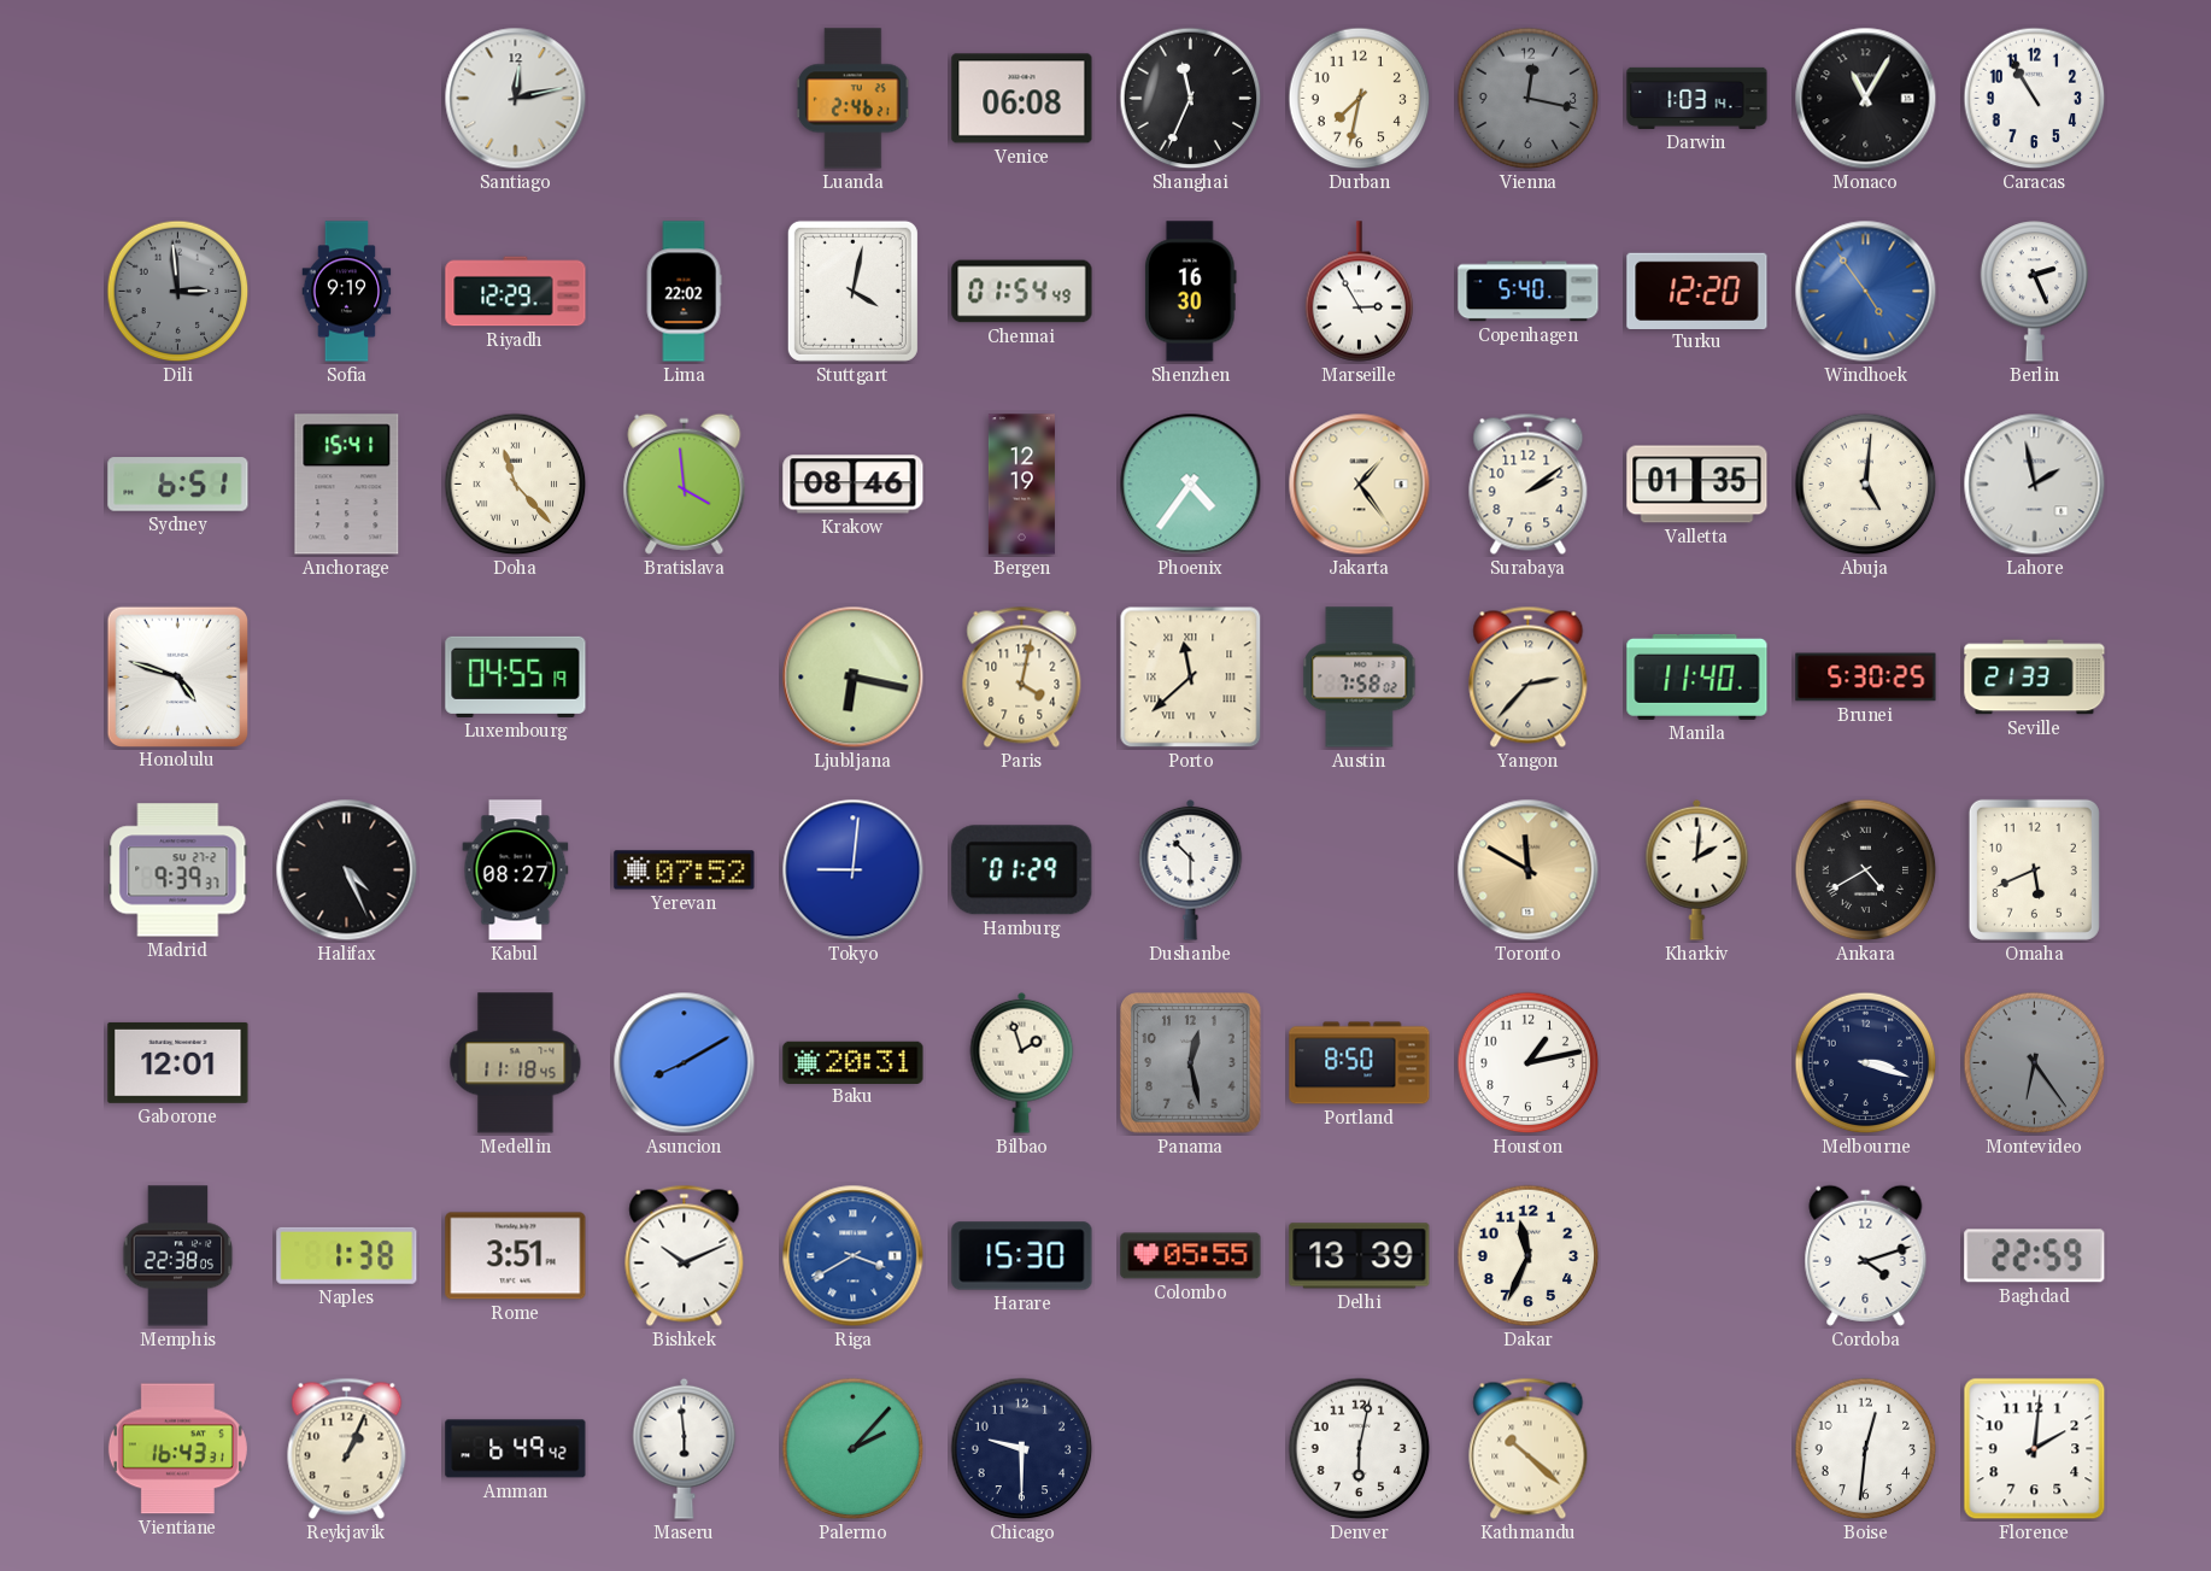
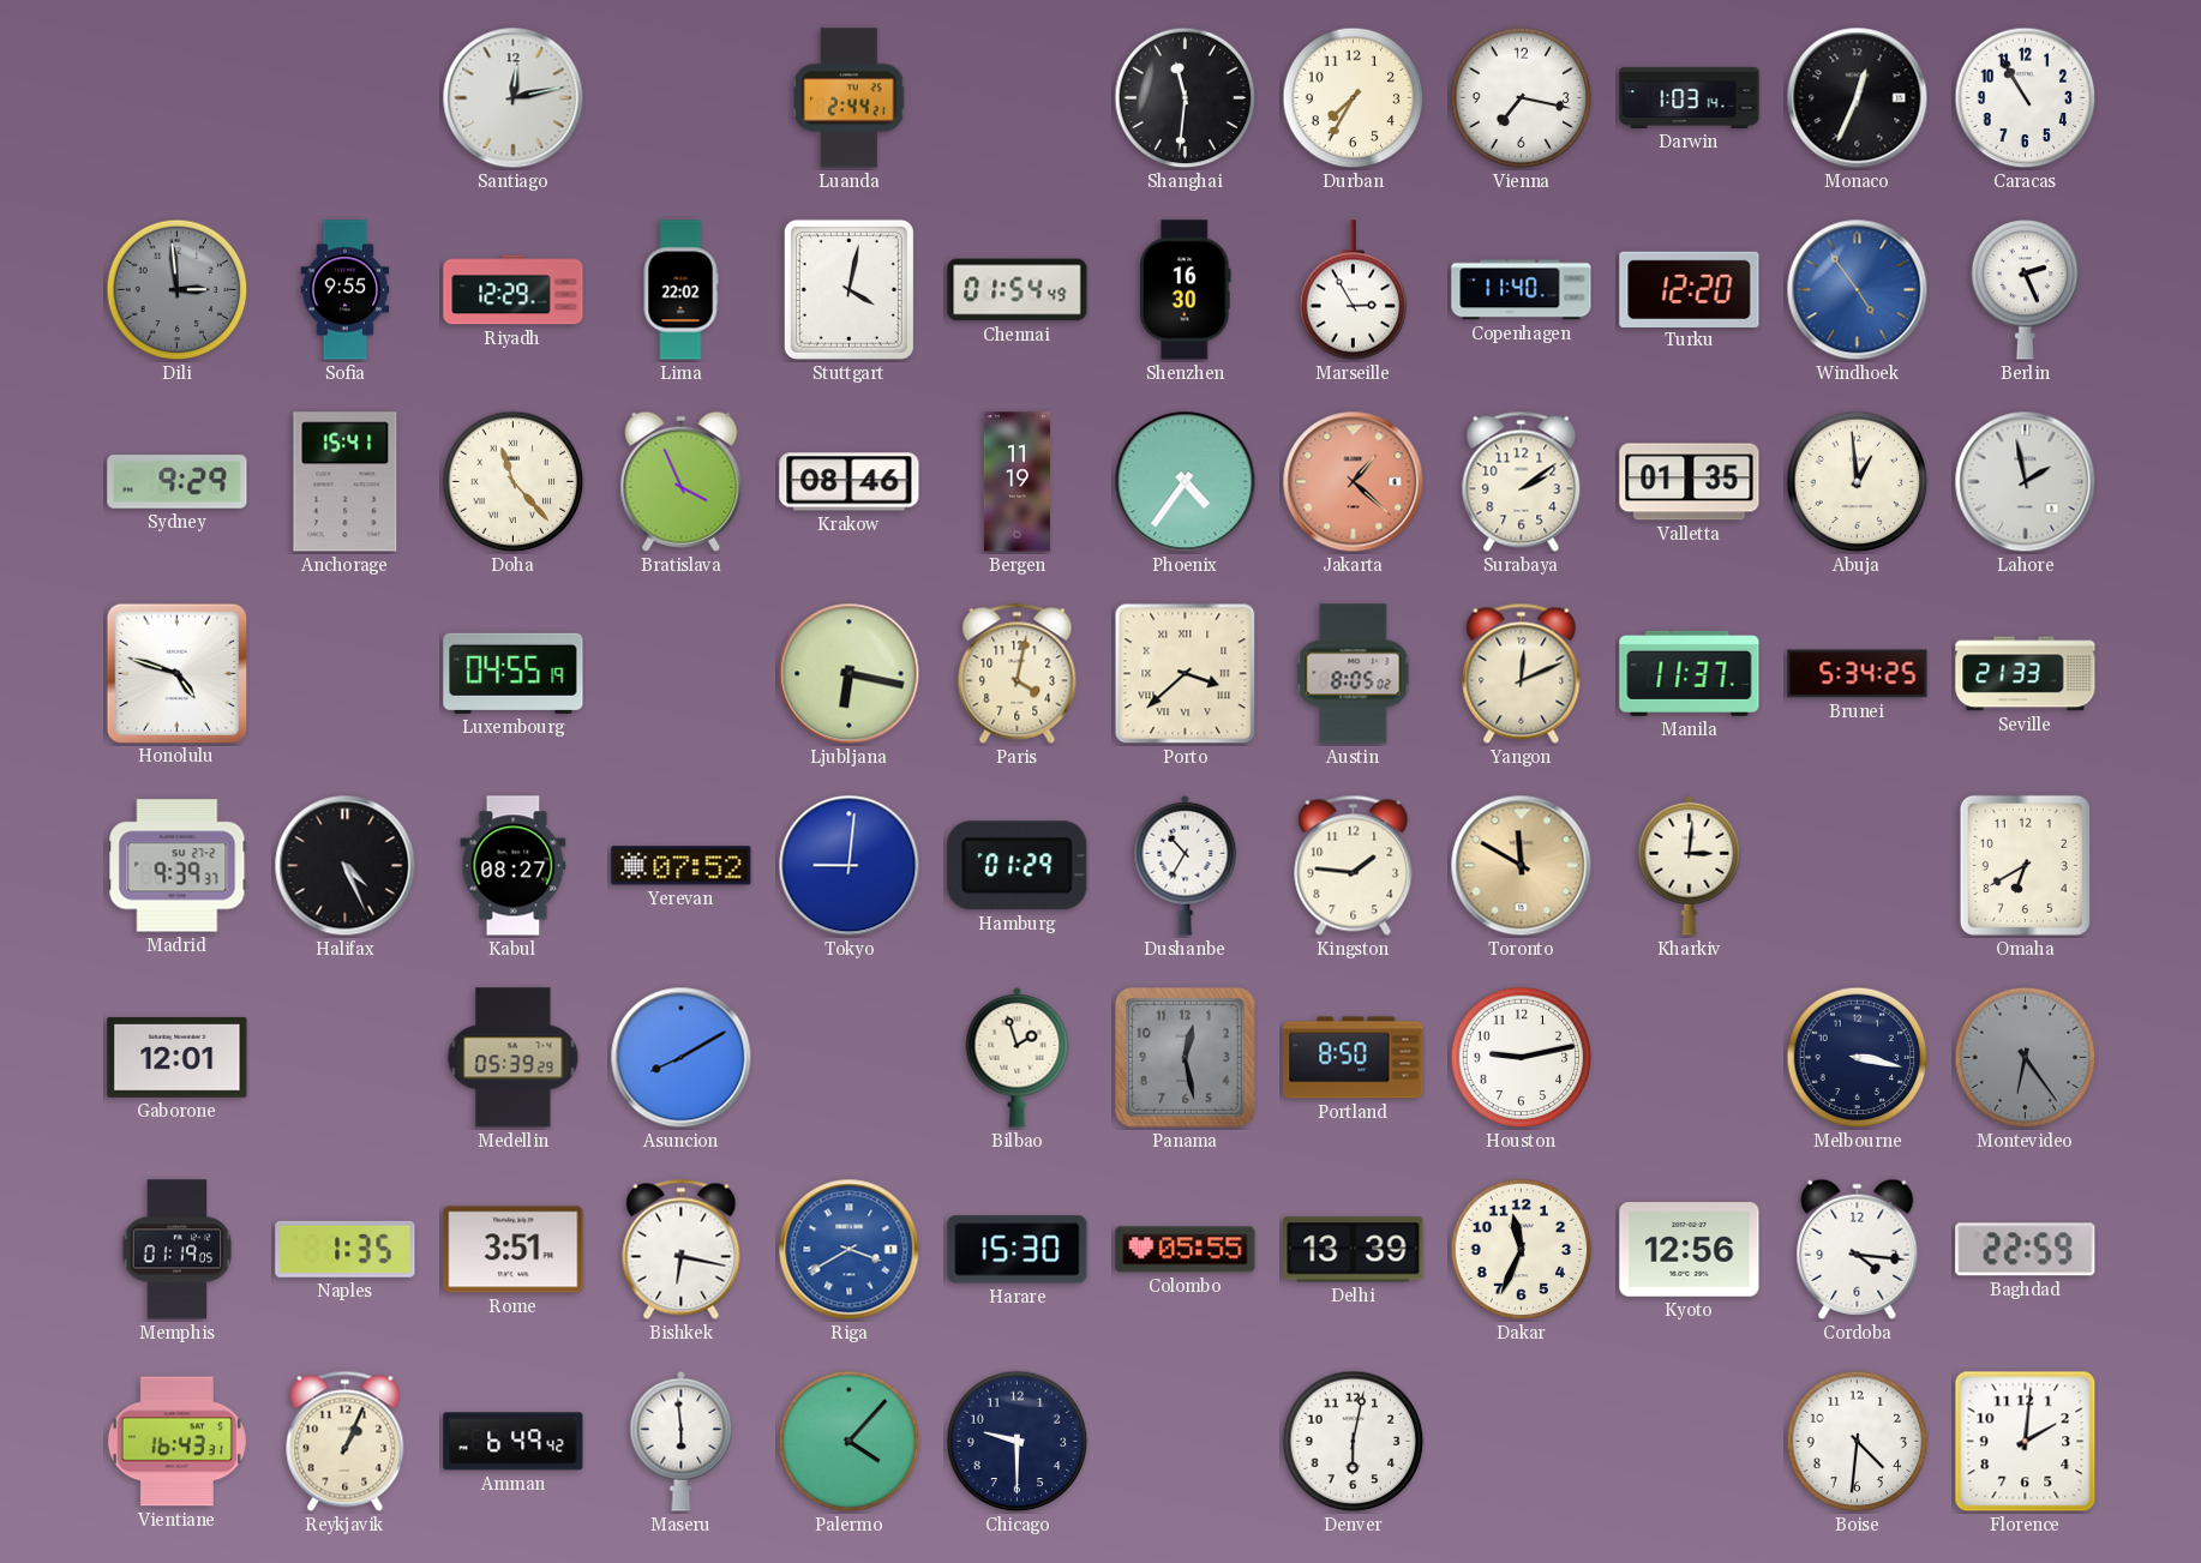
Luanda: 2:46 -> 2:44 (848, 98)
Venice: 06:08 -> none (1022, 99)
Shanghai: 11:34 -> 11:31 (1186, 98)
Durban: 7:32 -> 7:35 (1354, 98)
Vienna: 12:17 -> 7:17 (1522, 98)
Vienna dial: grey -> white (1522, 98)
Monaco: 11:05 -> 12:34 (1858, 98)
Sofia: 9:19 -> 9:55 (346, 290)
Copenhagen: 5:40 -> 11:40 (1522, 290)
Sydney: 6:51 -> 9:29 (178, 482)
Bratislava: 3:59 -> 3:56 (682, 481)
Bergen: 12:19 -> 11:19 (1016, 482)
Jakarta: 1:24 -> 1:22 (1354, 482)
Jakarta dial: cream -> salmon (1354, 482)
Abuja: 5:01 -> 12:59 (1858, 482)
Porto: 11:38 -> 3:38 (1186, 674)
Austin: 7:58 -> 8:05 (1354, 674)
Yangon: 2:37 -> 12:11 (1522, 673)
Manila: 11:40 -> 11:37 (1690, 673)
Brunei: 5:30 -> 5:34 (1858, 674)
Dushanbe: 10:30 -> 10:35 (1186, 865)
Kingston: none -> 1:46 (1354, 865)
Kharkiv: 2:01 -> 3:01 (1690, 865)
Ankara: 4:40 -> none (1866, 871)
Omaha: 5:41 -> 6:40 (2025, 865)
Medellin: 11:18 -> 05:39 (514, 1058)
Baku: 20:31 -> none (854, 1062)
Houston: 1:13 -> 9:13 (1522, 1058)
Melbourne: 3:18 -> 3:17 (1858, 1058)
Memphis: 22:38 -> 01:19 (178, 1250)
Naples: 1:38 -> 1:35 (346, 1249)
Bishkek: 10:11 -> 6:17 (682, 1249)
Kyoto: none -> 12:56 (1690, 1250)
Cordoba: 4:12 -> 4:16 (1858, 1249)
Palermo: 2:07 -> 4:07 (850, 1442)
Kathmandu: 10:22 -> none (1529, 1448)
Boise: 12:31 -> 4:31 (1858, 1442)
